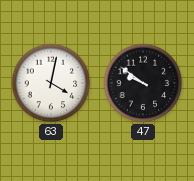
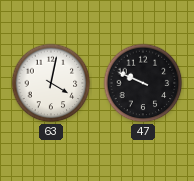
47: 9:51 -> 9:49 (143, 83)
